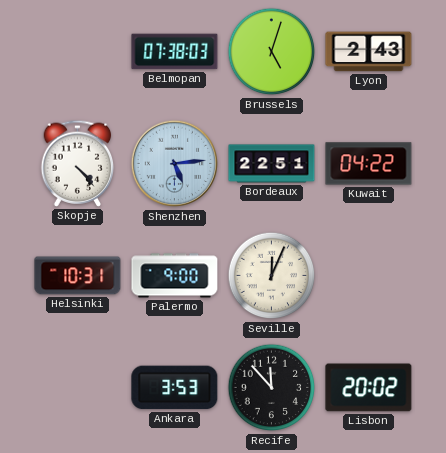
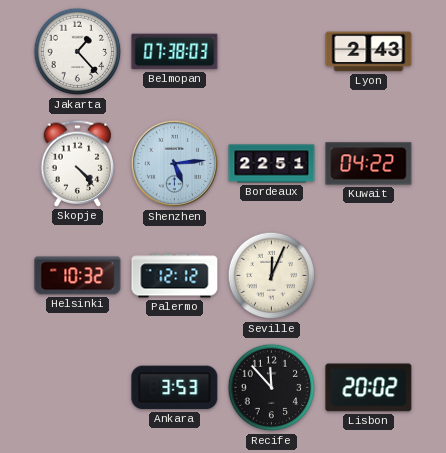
Jakarta: none -> 1:23 (78, 52)
Brussels: 5:03 -> none (272, 52)
Helsinki: 10:31 -> 10:32 (78, 276)
Palermo: 9:00 -> 12:12 (175, 276)
